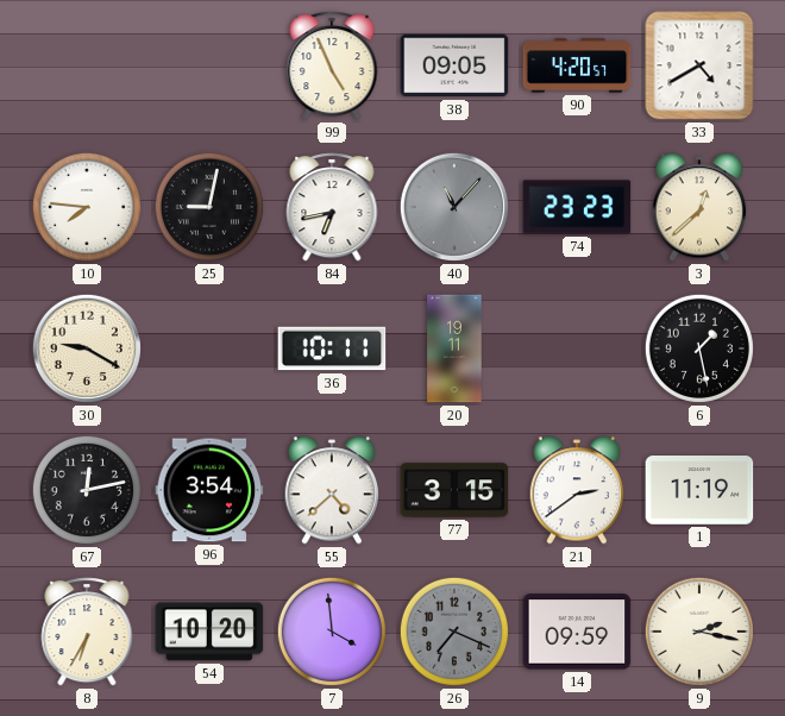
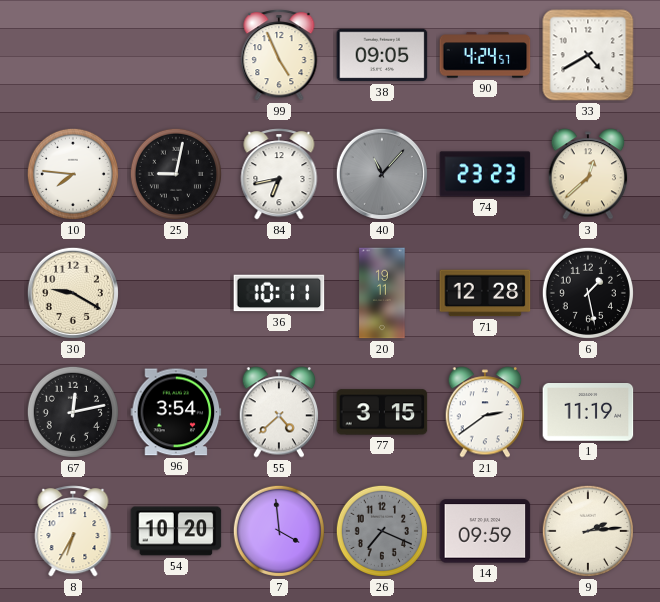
90: 4:20 -> 4:24 (485, 55)
71: none -> 12:28 (485, 293)
9: 2:17 -> 2:14 (588, 531)
